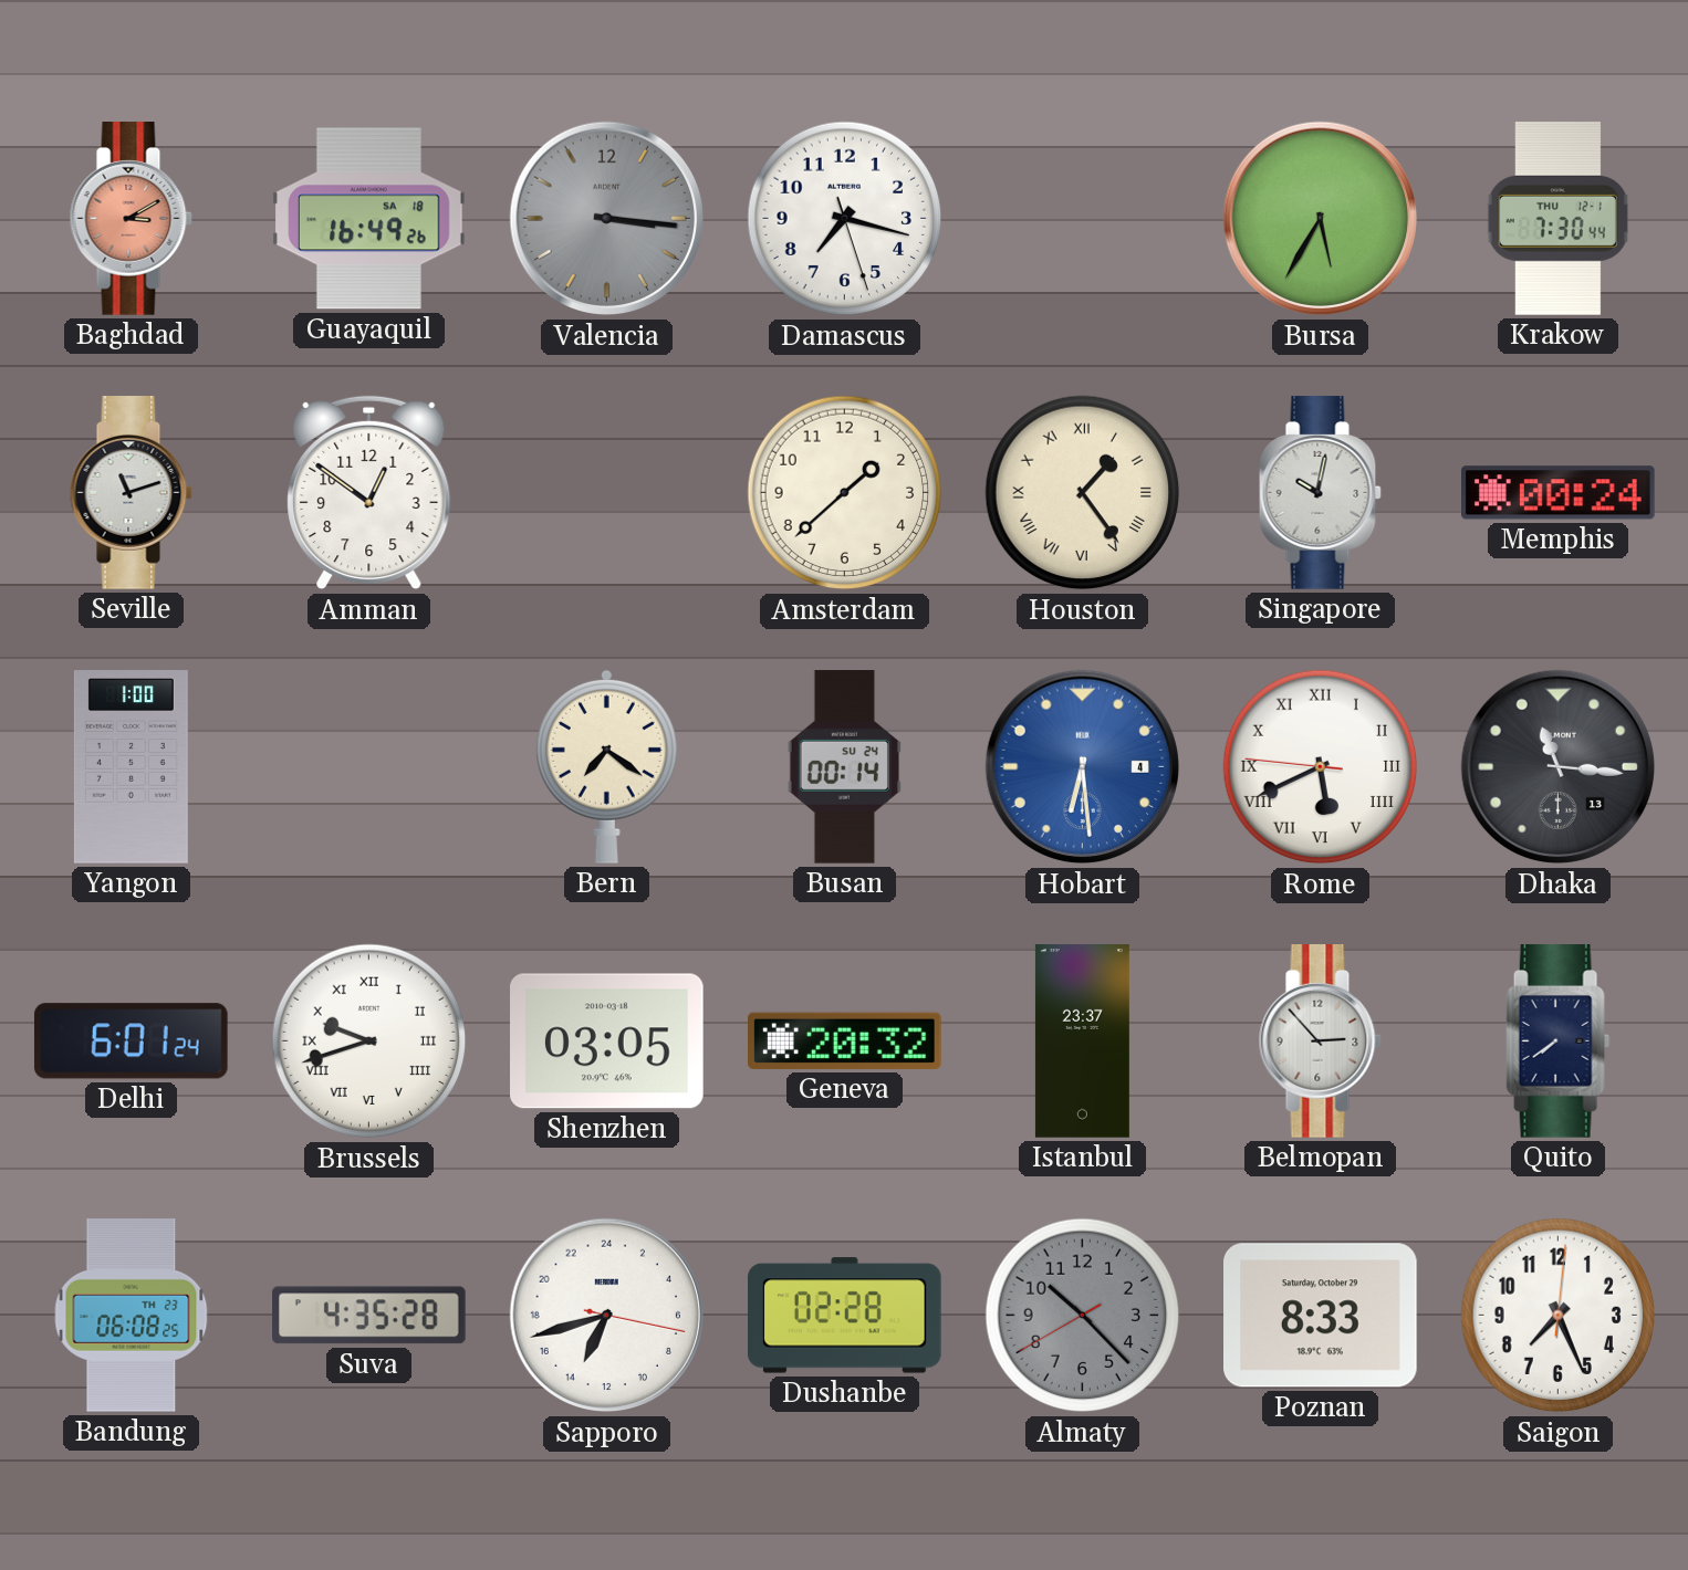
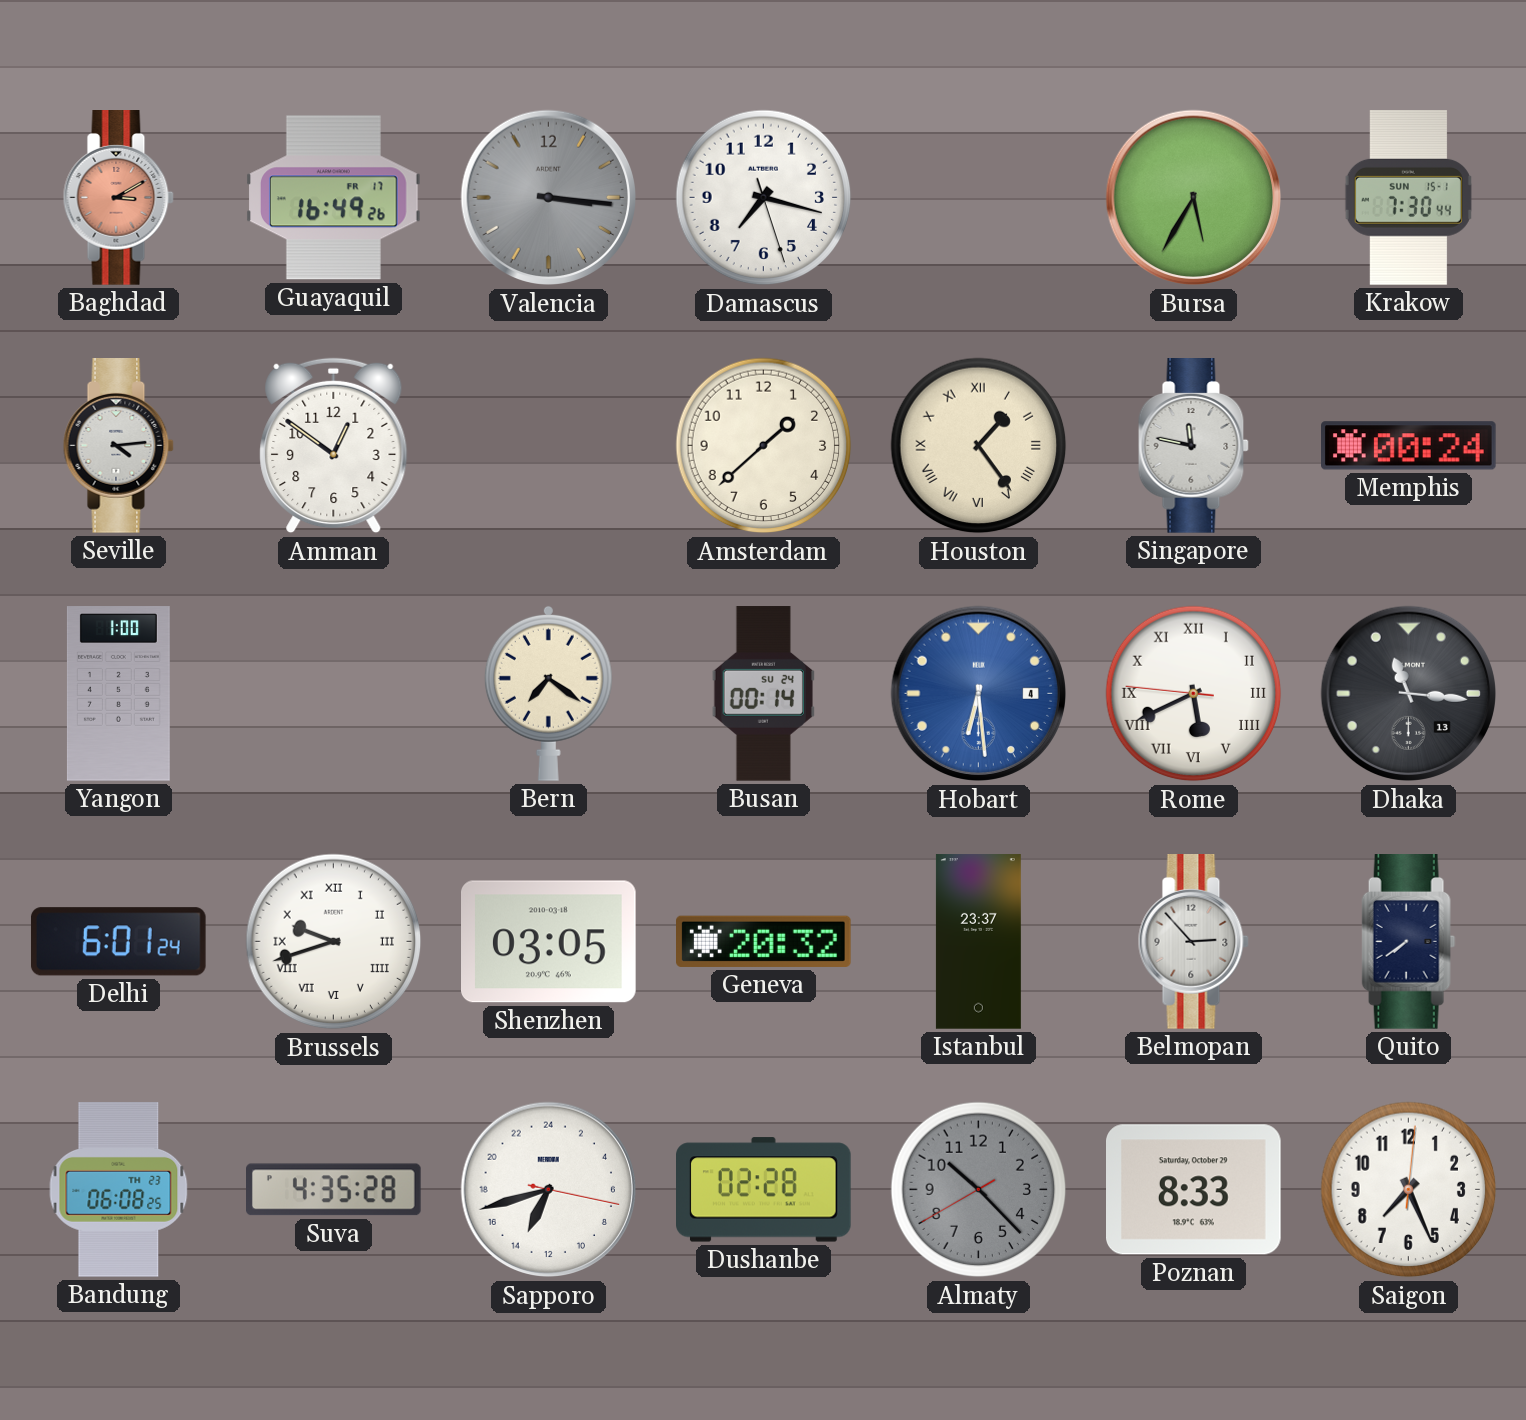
Guayaquil date: SA 18 -> FR 17 (334, 198)
Krakow date: THU 12-1 -> SUN 15-1 (1408, 198)
Seville: 11:12 -> 4:14 (118, 446)
Singapore: 10:02 -> 11:47 (1193, 446)
